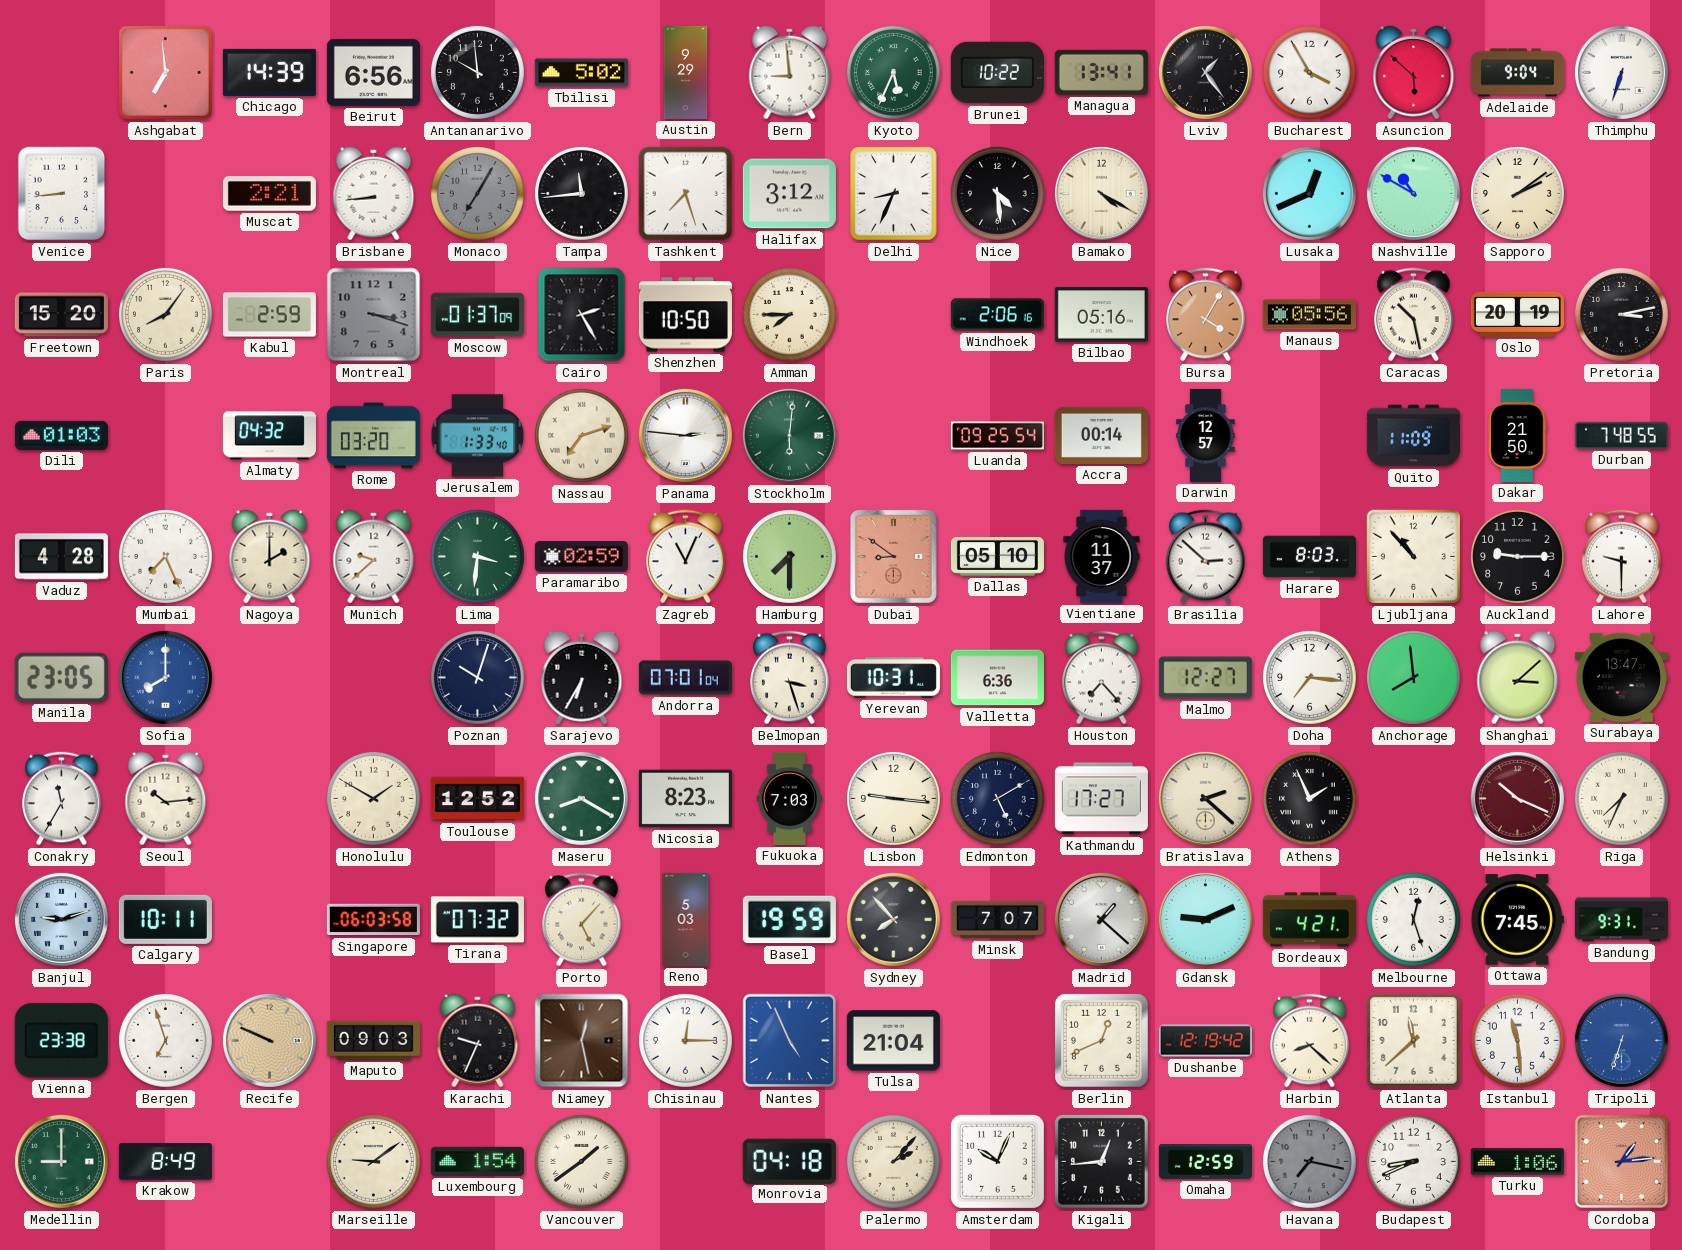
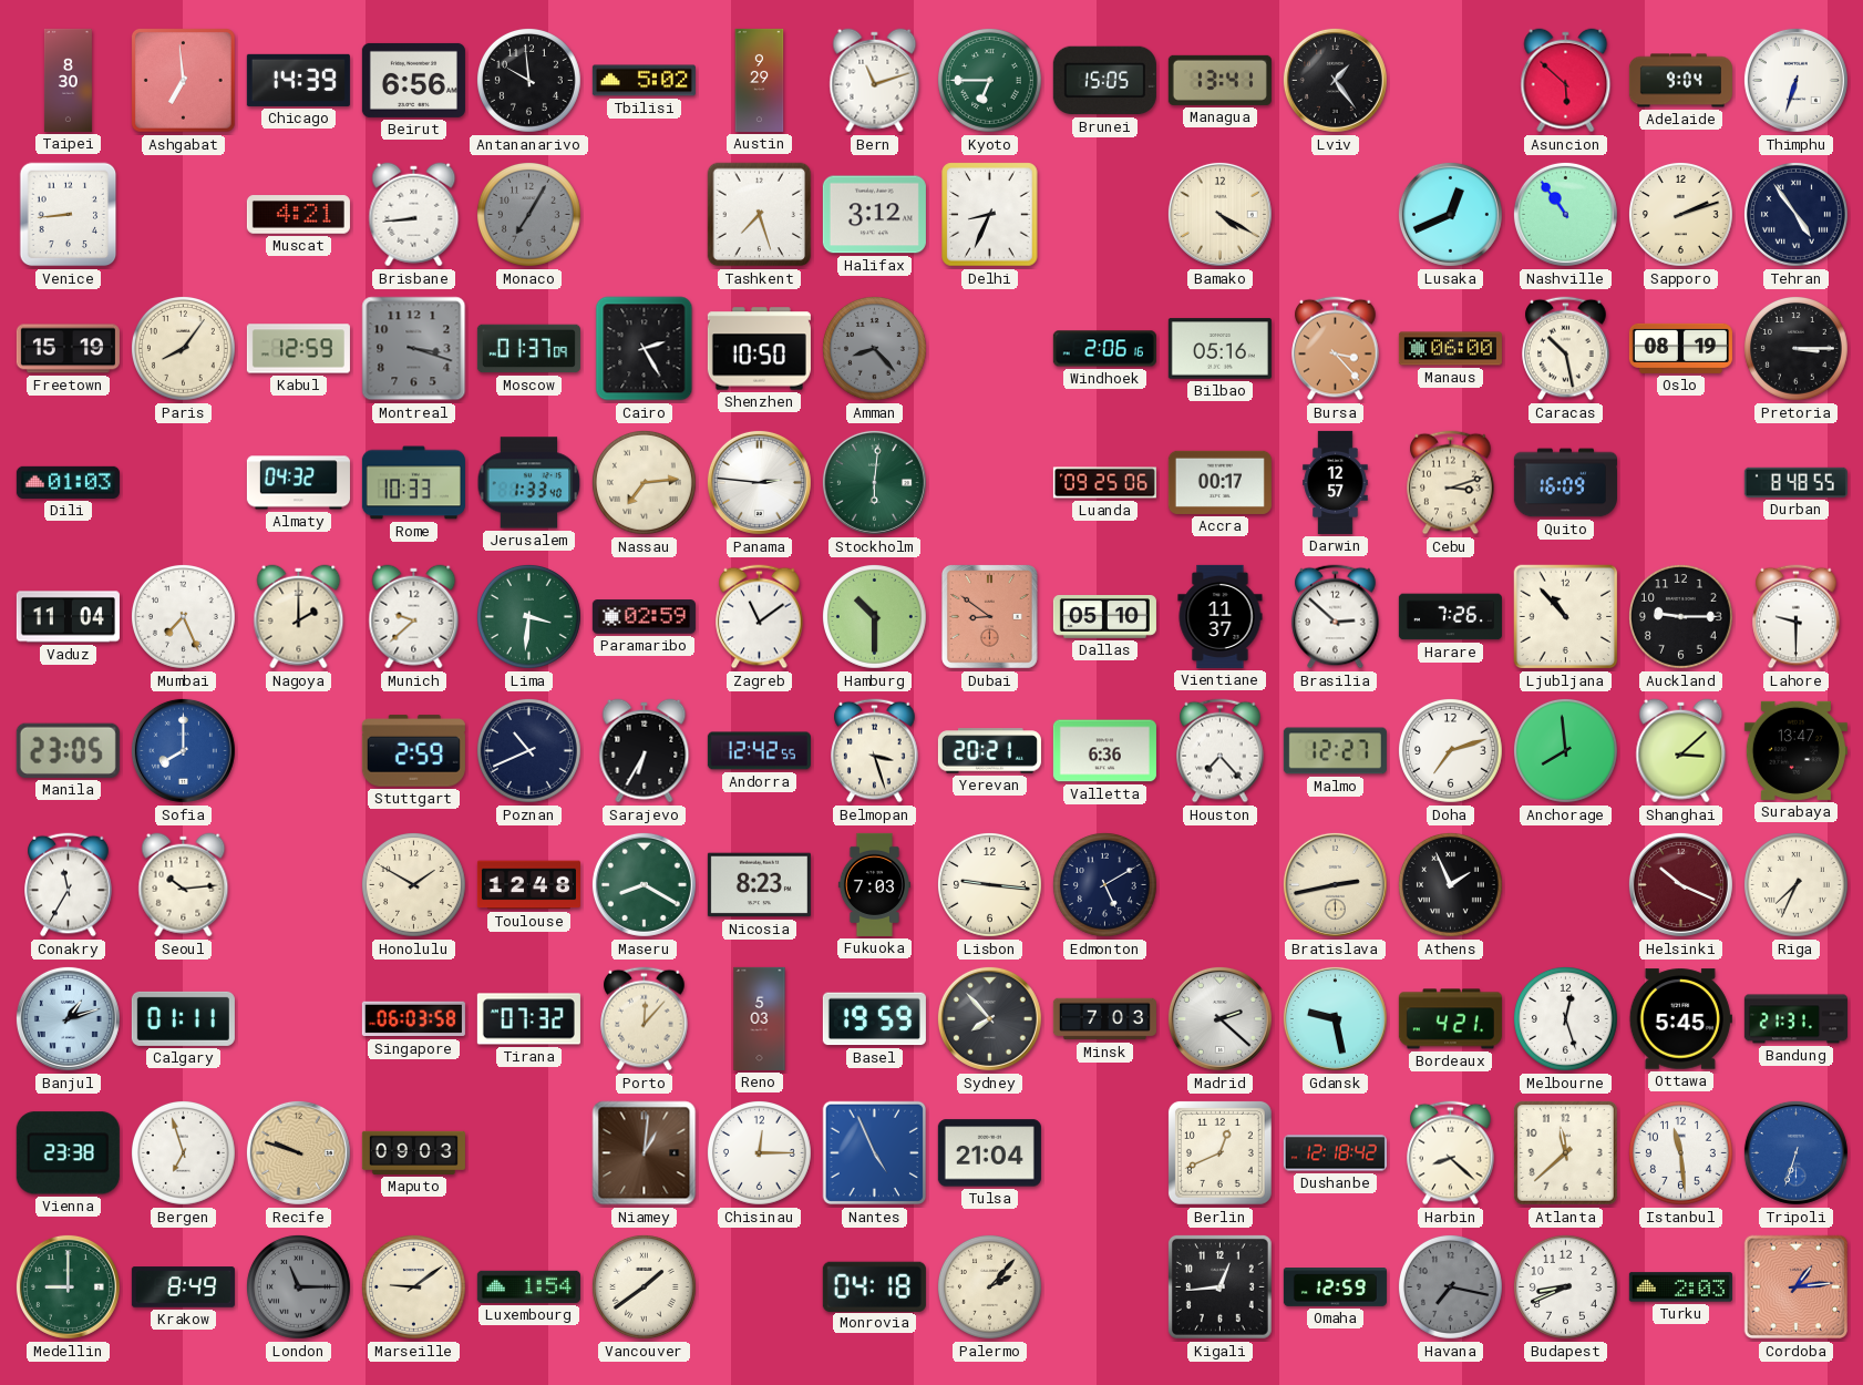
Taipei: none -> 8:30 (68, 80)
Bern: 8:59 -> 11:12 (875, 81)
Kyoto: 5:34 -> 6:45 (989, 80)
Brunei: 10:22 -> 15:05 (1104, 81)
Bucharest: 3:55 -> none (1309, 72)
Muscat: 2:21 -> 4:21 (298, 215)
Tampa: 11:44 -> none (581, 193)
Nice: 4:29 -> none (997, 193)
Nashville: 10:50 -> 10:54 (1565, 214)
Sapporo: 2:09 -> 2:12 (1680, 214)
Tehran: none -> 4:54 (1795, 214)
Freetown: 15:20 -> 15:19 (68, 349)
Kabul: 2:59 -> 12:59 (298, 349)
Amman: 7:45 -> 8:23 (874, 348)
Amman dial: cream -> grey (874, 348)
Bursa: 4:05 -> 3:23 (1336, 349)
Manaus: 05:56 -> 06:00 (1450, 349)
Oslo: 20:19 -> 08:19 (1680, 348)
Pretoria: 3:13 -> 3:15 (1795, 348)
Rome: 03:20 -> 10:33 (413, 483)
Nassau: 7:12 -> 7:14 (644, 482)
Luanda: 09:25:54 -> 09:25:06 (1104, 483)
Accra: 00:14 -> 00:17 (1219, 482)
Cebu: none -> 3:12 (1451, 483)
Quito: 11:09 -> 16:09 (1565, 483)
Dakar: 21:50 -> none (1517, 435)
Durban: 7:48 -> 8:48 (1795, 482)
Vaduz: 4:28 -> 11:04 (68, 617)
Zagreb: 11:04 -> 11:09 (760, 617)
Hamburg: 7:30 -> 10:30 (874, 616)
Harare: 8:03 -> 7:26 (1450, 617)
Stuttgart: none -> 2:59 (413, 751)
Poznan: 10:03 -> 10:41 (528, 750)
Andorra: 07:01 -> 12:42 (759, 751)
Yerevan: 10:31 -> 20:21 (989, 751)
Doha: 7:16 -> 7:12 (1450, 750)
Toulouse: 12:52 -> 12:48 (528, 885)
Kathmandu: 17:27 -> none (1101, 799)
Bratislava: 2:22 -> 2:43 (1335, 884)
Banjul: 9:12 -> 1:12 (68, 1018)
Calgary: 10:11 -> 01:11 (183, 1018)
Porto: 5:07 -> 12:07 (645, 1019)
Minsk: 7:07 -> 7:03 (1104, 1019)
Madrid: 1:22 -> 2:22 (1219, 1018)
Gdansk: 9:11 -> 9:28 (1335, 1018)
Ottawa: 7:45 -> 5:45 (1680, 1019)
Bandung: 9:31 -> 21:31 (1795, 1019)
Recife: 9:49 -> 9:48 (298, 1152)
Karachi: 9:34 -> none (478, 1041)
Niamey: 12:28 -> 1:01 (645, 1153)
Dushanbe: 12:19 -> 12:18 (1335, 1153)
London: none -> 11:15 (298, 1286)
Amsterdam: 10:04 -> none (997, 1161)
Turku: 1:06 -> 2:03 (1680, 1287)
